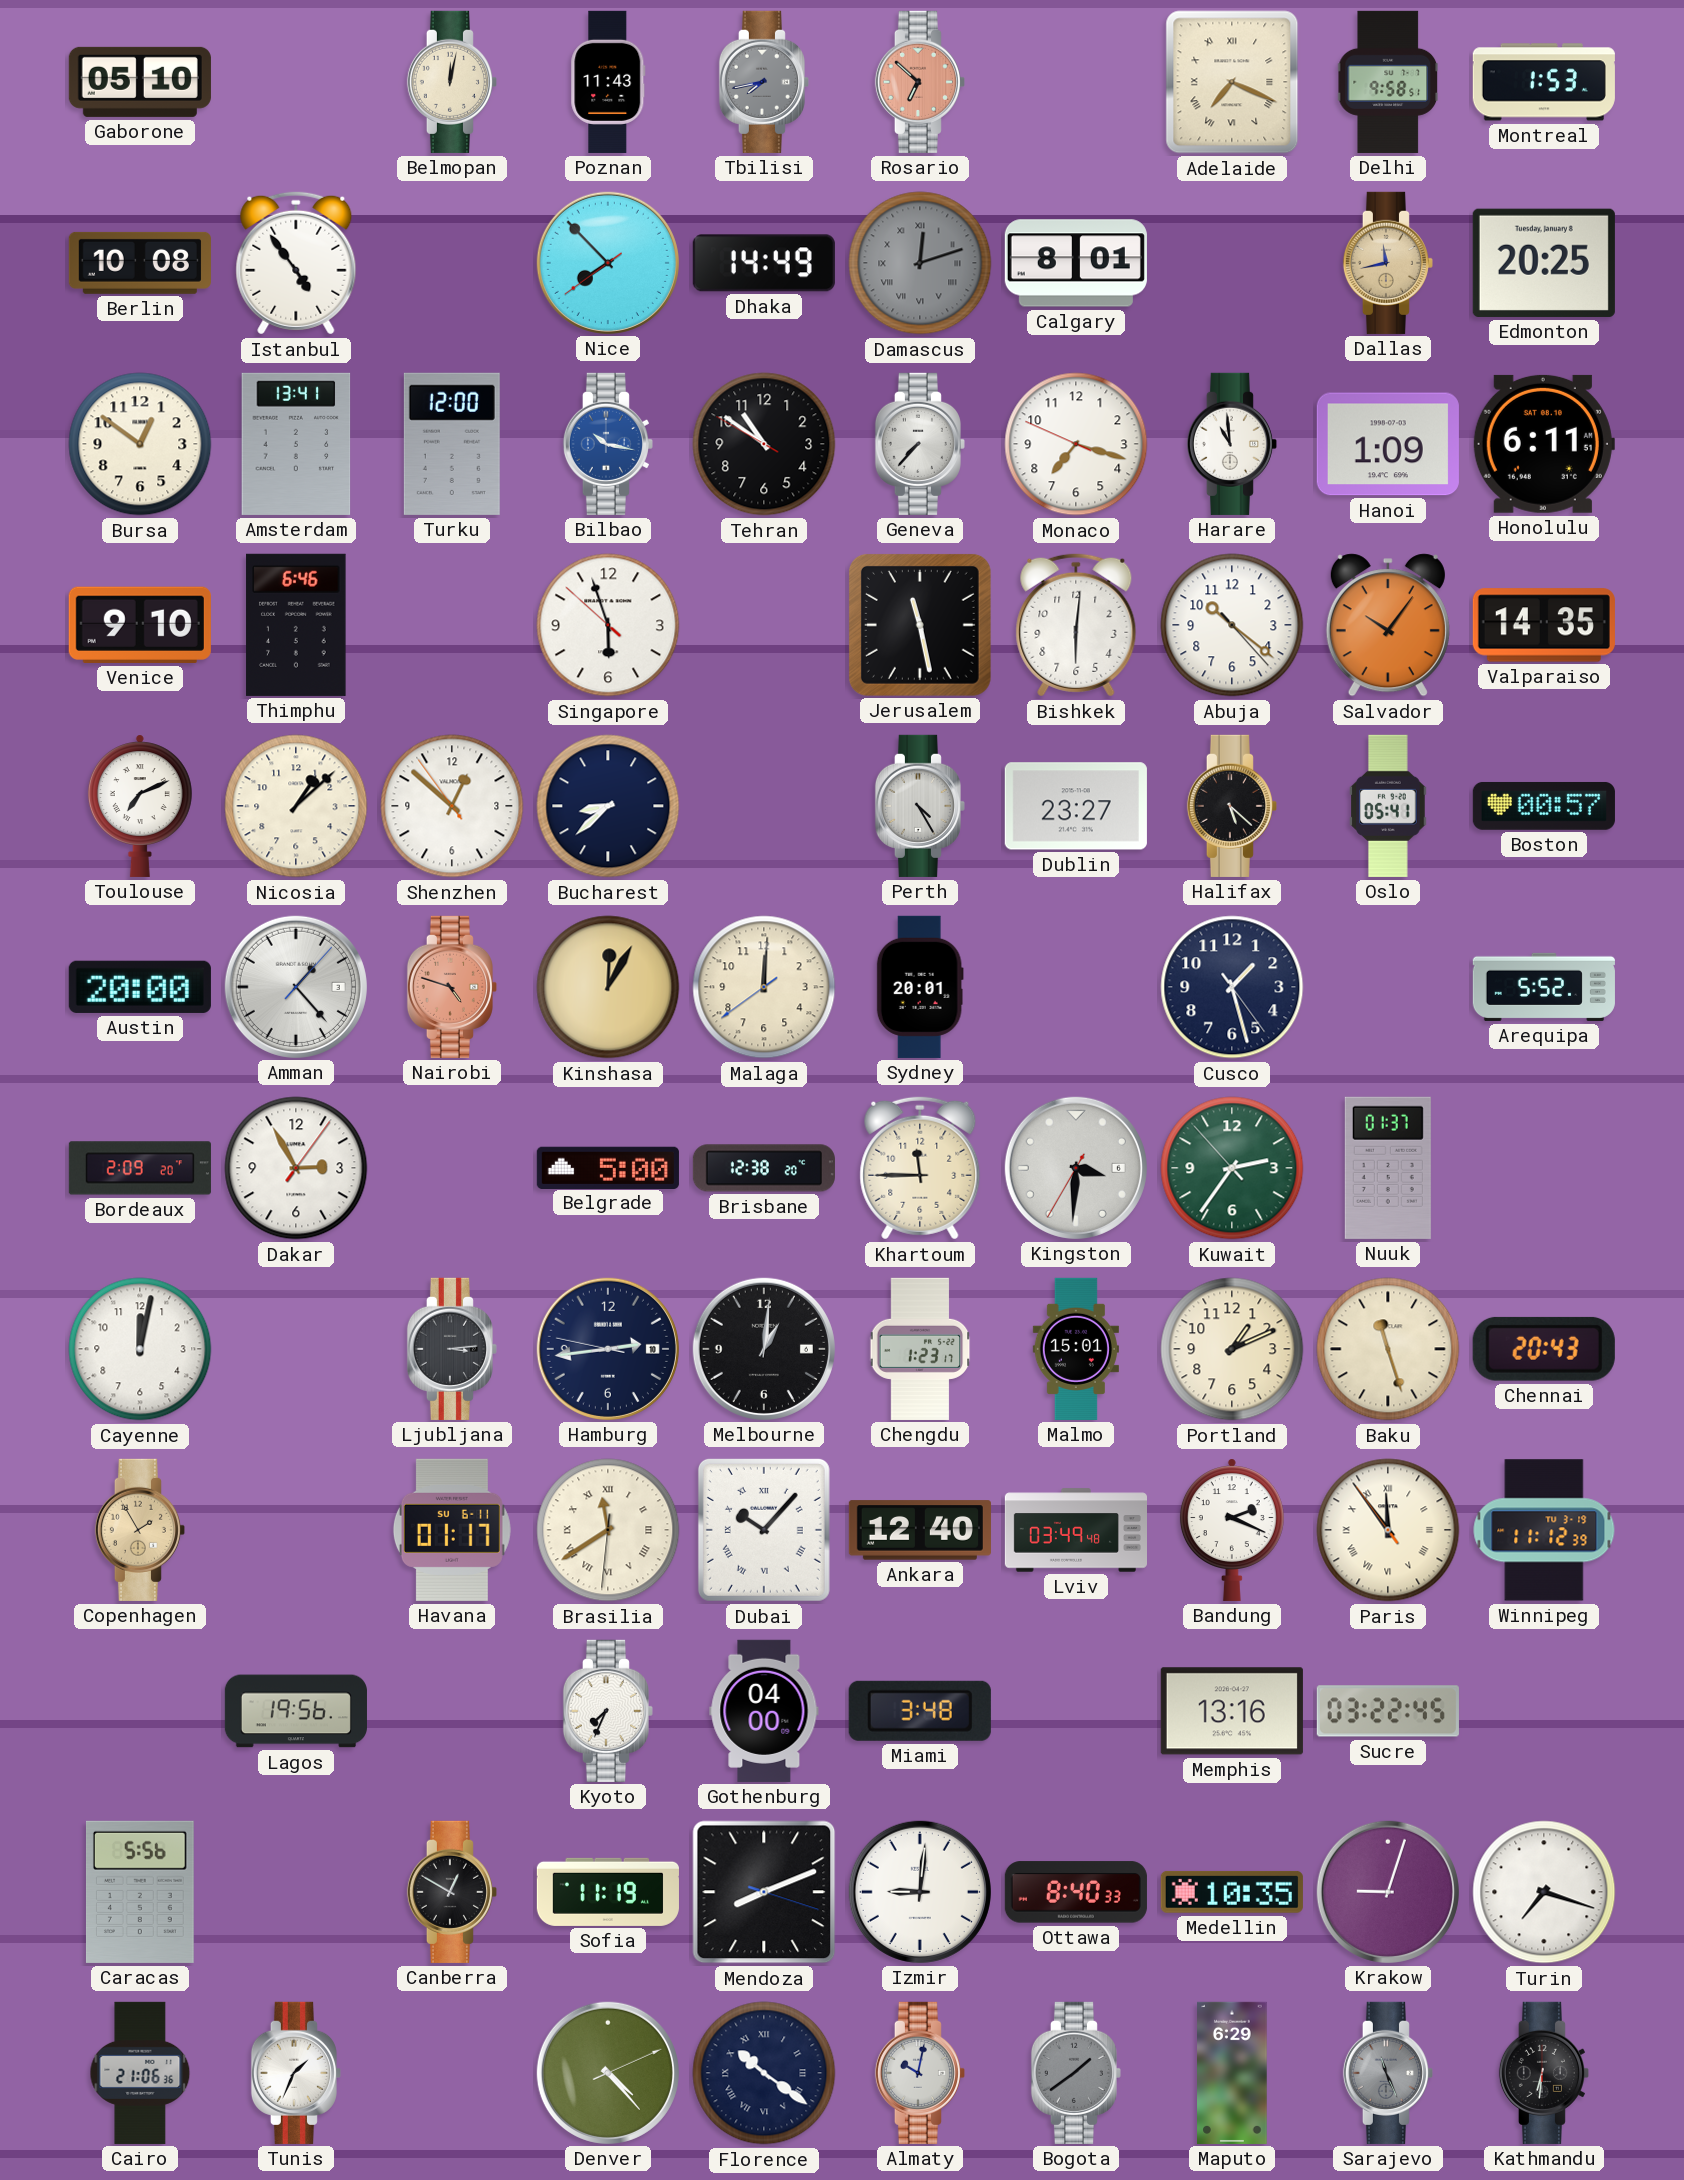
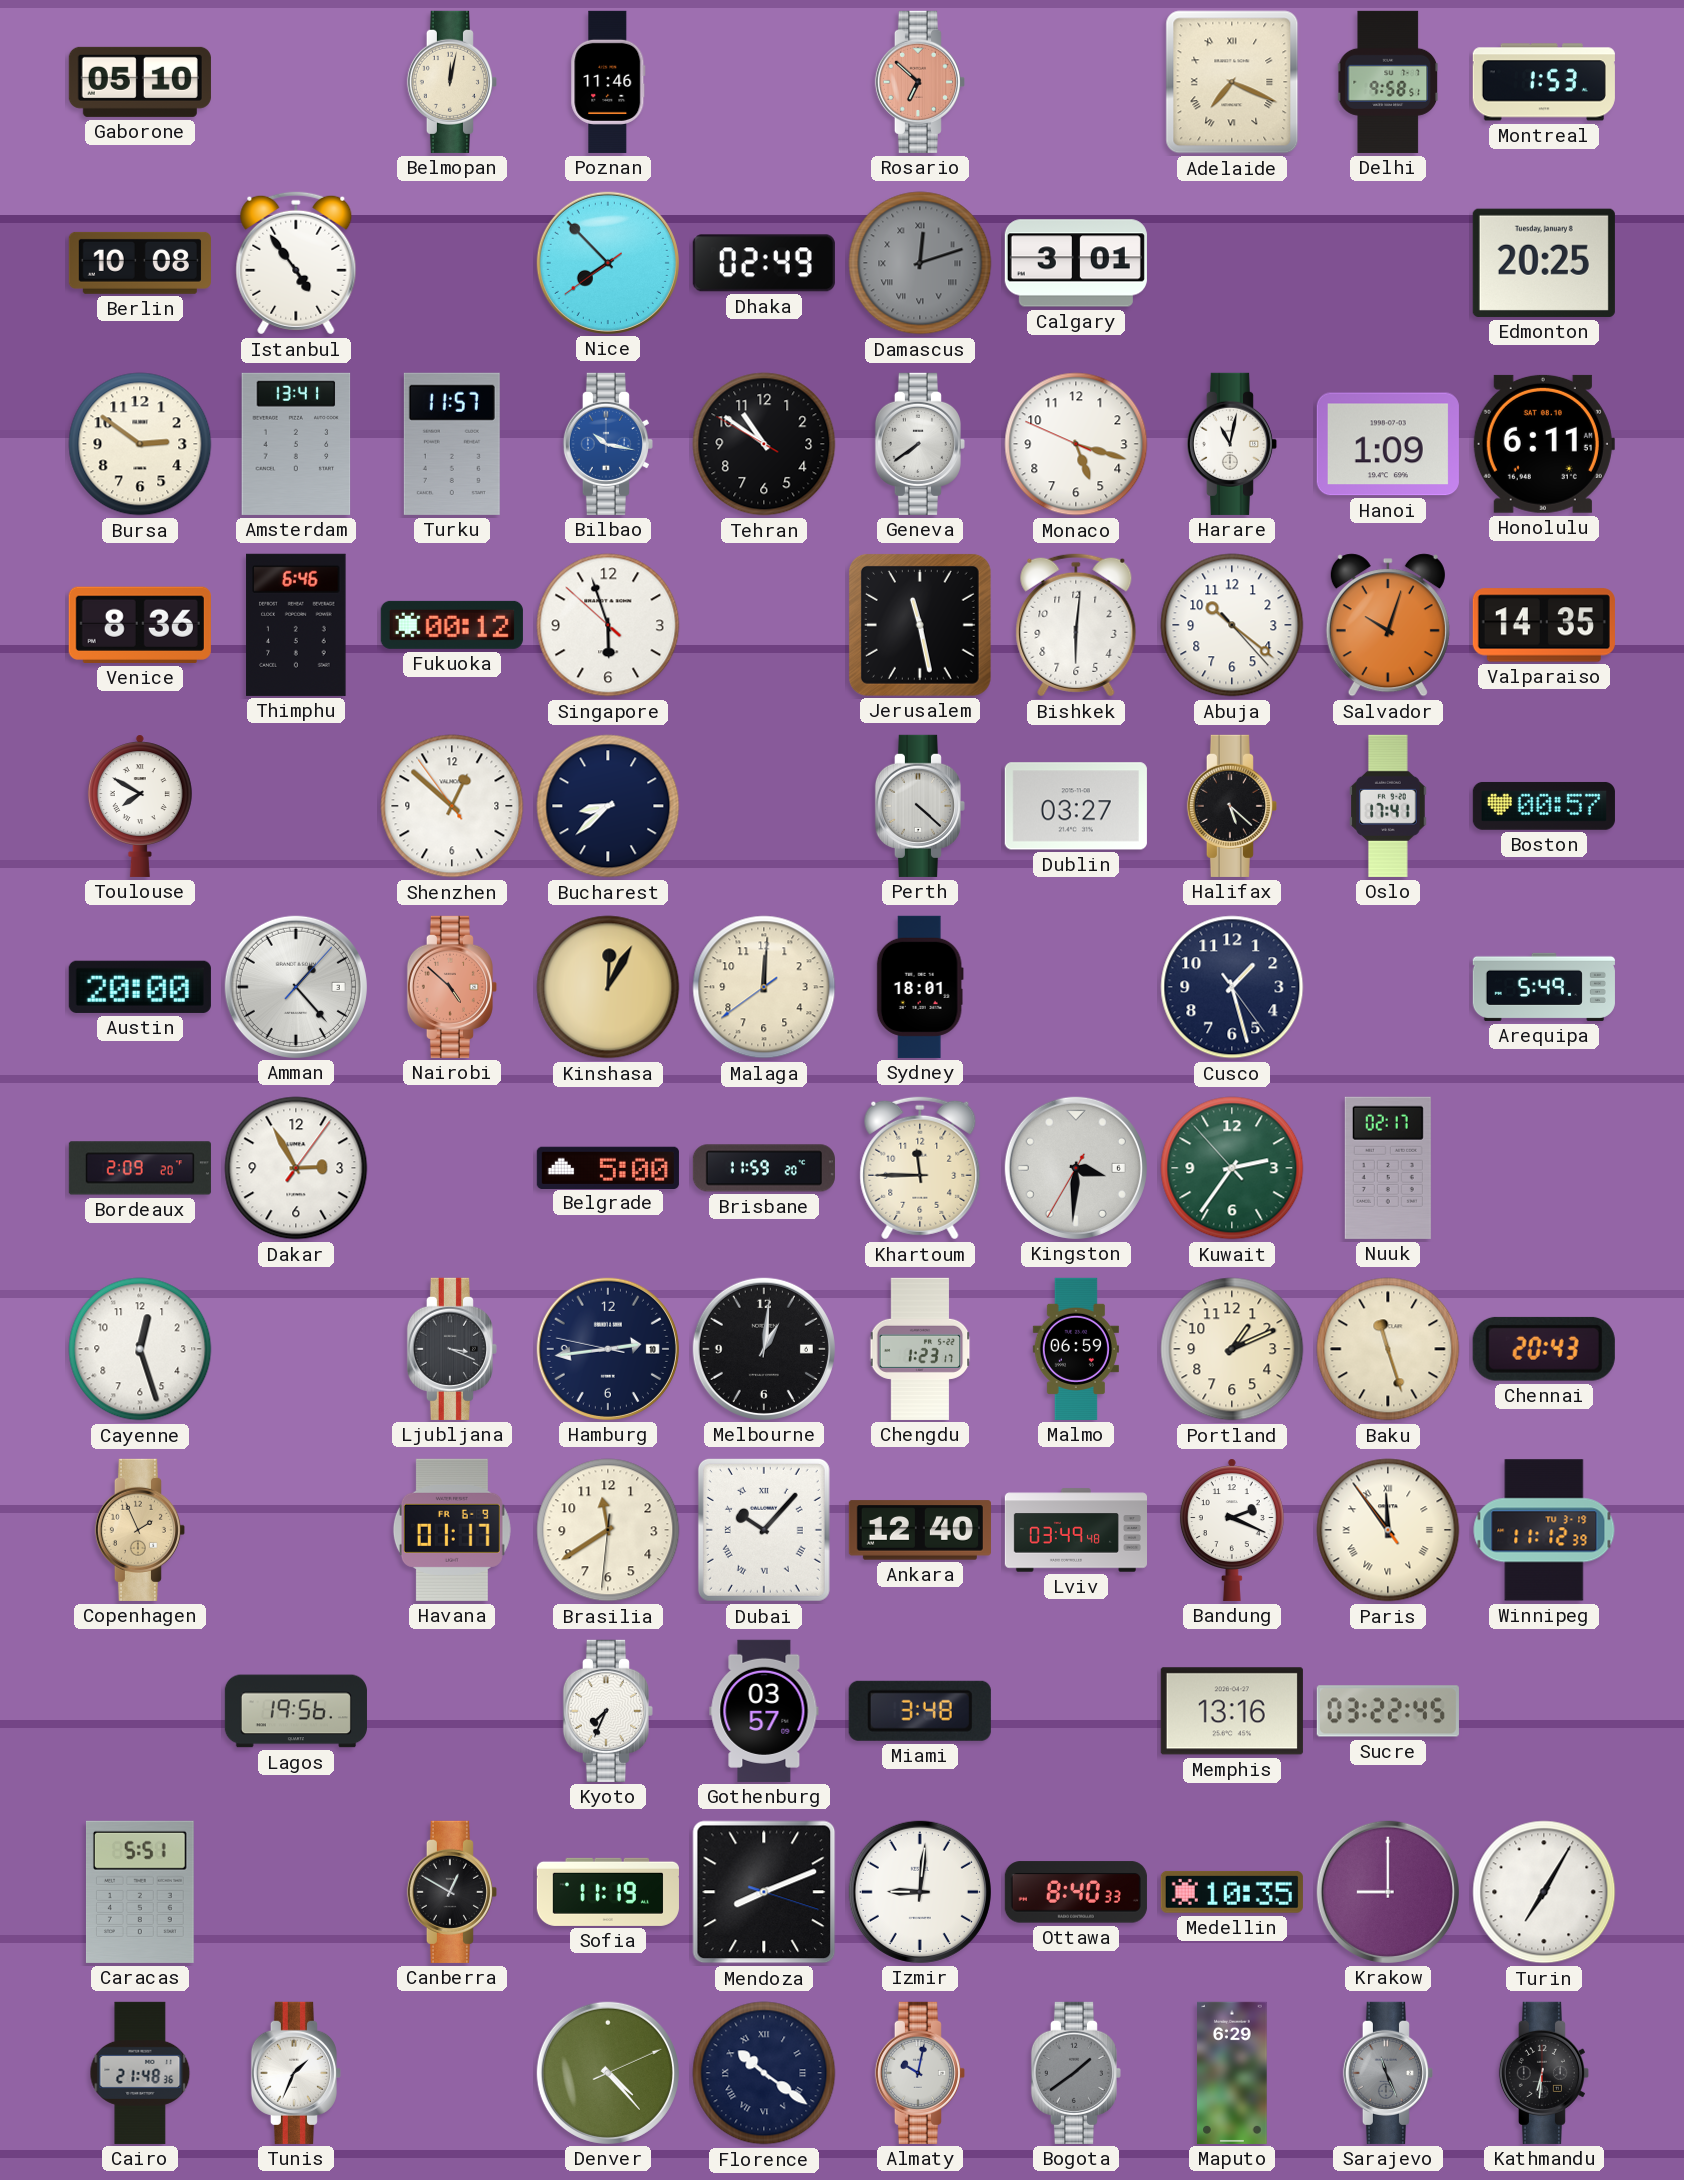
Poznan: 11:43 -> 11:46 (608, 82)
Tbilisi: 7:43 -> none (764, 82)
Dhaka: 14:49 -> 02:49 (764, 263)
Calgary: 8:01 -> 3:01 (1076, 263)
Dallas: 11:43 -> none (1388, 263)
Bursa: 12:51 -> 2:51 (140, 444)
Turku: 12:00 -> 11:57 (452, 444)
Geneva: 7:37 -> 7:39 (920, 444)
Monaco: 7:17 -> 5:17 (1076, 444)
Harare: 10:59 -> 11:02 (1232, 444)
Venice: 9:10 -> 8:36 (140, 625)
Fukuoka: none -> 00:12 (452, 625)
Salvador: 10:06 -> 10:03 (1388, 625)
Toulouse: 7:11 -> 7:50 (140, 806)
Nicosia: 1:08 -> none (296, 806)
Perth: 4:25 -> 4:22 (920, 806)
Dublin: 23:27 -> 03:27 (1076, 806)
Oslo: 05:41 -> 17:41 (1388, 806)
Nairobi: 4:48 -> 4:52 (452, 987)
Sydney: 20:01 -> 18:01 (920, 987)
Arequipa: 5:52 -> 5:49 (1544, 987)
Brisbane: 12:38 -> 11:59 (764, 1168)
Nuuk: 01:37 -> 02:17 (1388, 1168)
Cayenne: 12:02 -> 12:27 (140, 1349)
Ljubljana: 3:14 -> 3:19 (452, 1349)
Malmo: 15:01 -> 06:59 (1076, 1349)
Copenhagen: 1:55 -> 1:56 (140, 1530)
Havana date: SU 6-11 -> FR 6-9 (452, 1530)
Brasilia numerals: Roman -> Arabic (608, 1530)
Gothenburg: 04:00 -> 03:57 (764, 1711)
Caracas: 5:56 -> 5:51 (140, 1892)
Krakow: 9:03 -> 9:00 (1388, 1892)
Turin: 7:18 -> 7:05 (1544, 1892)
Cairo: 21:06 -> 21:48 (140, 2073)
